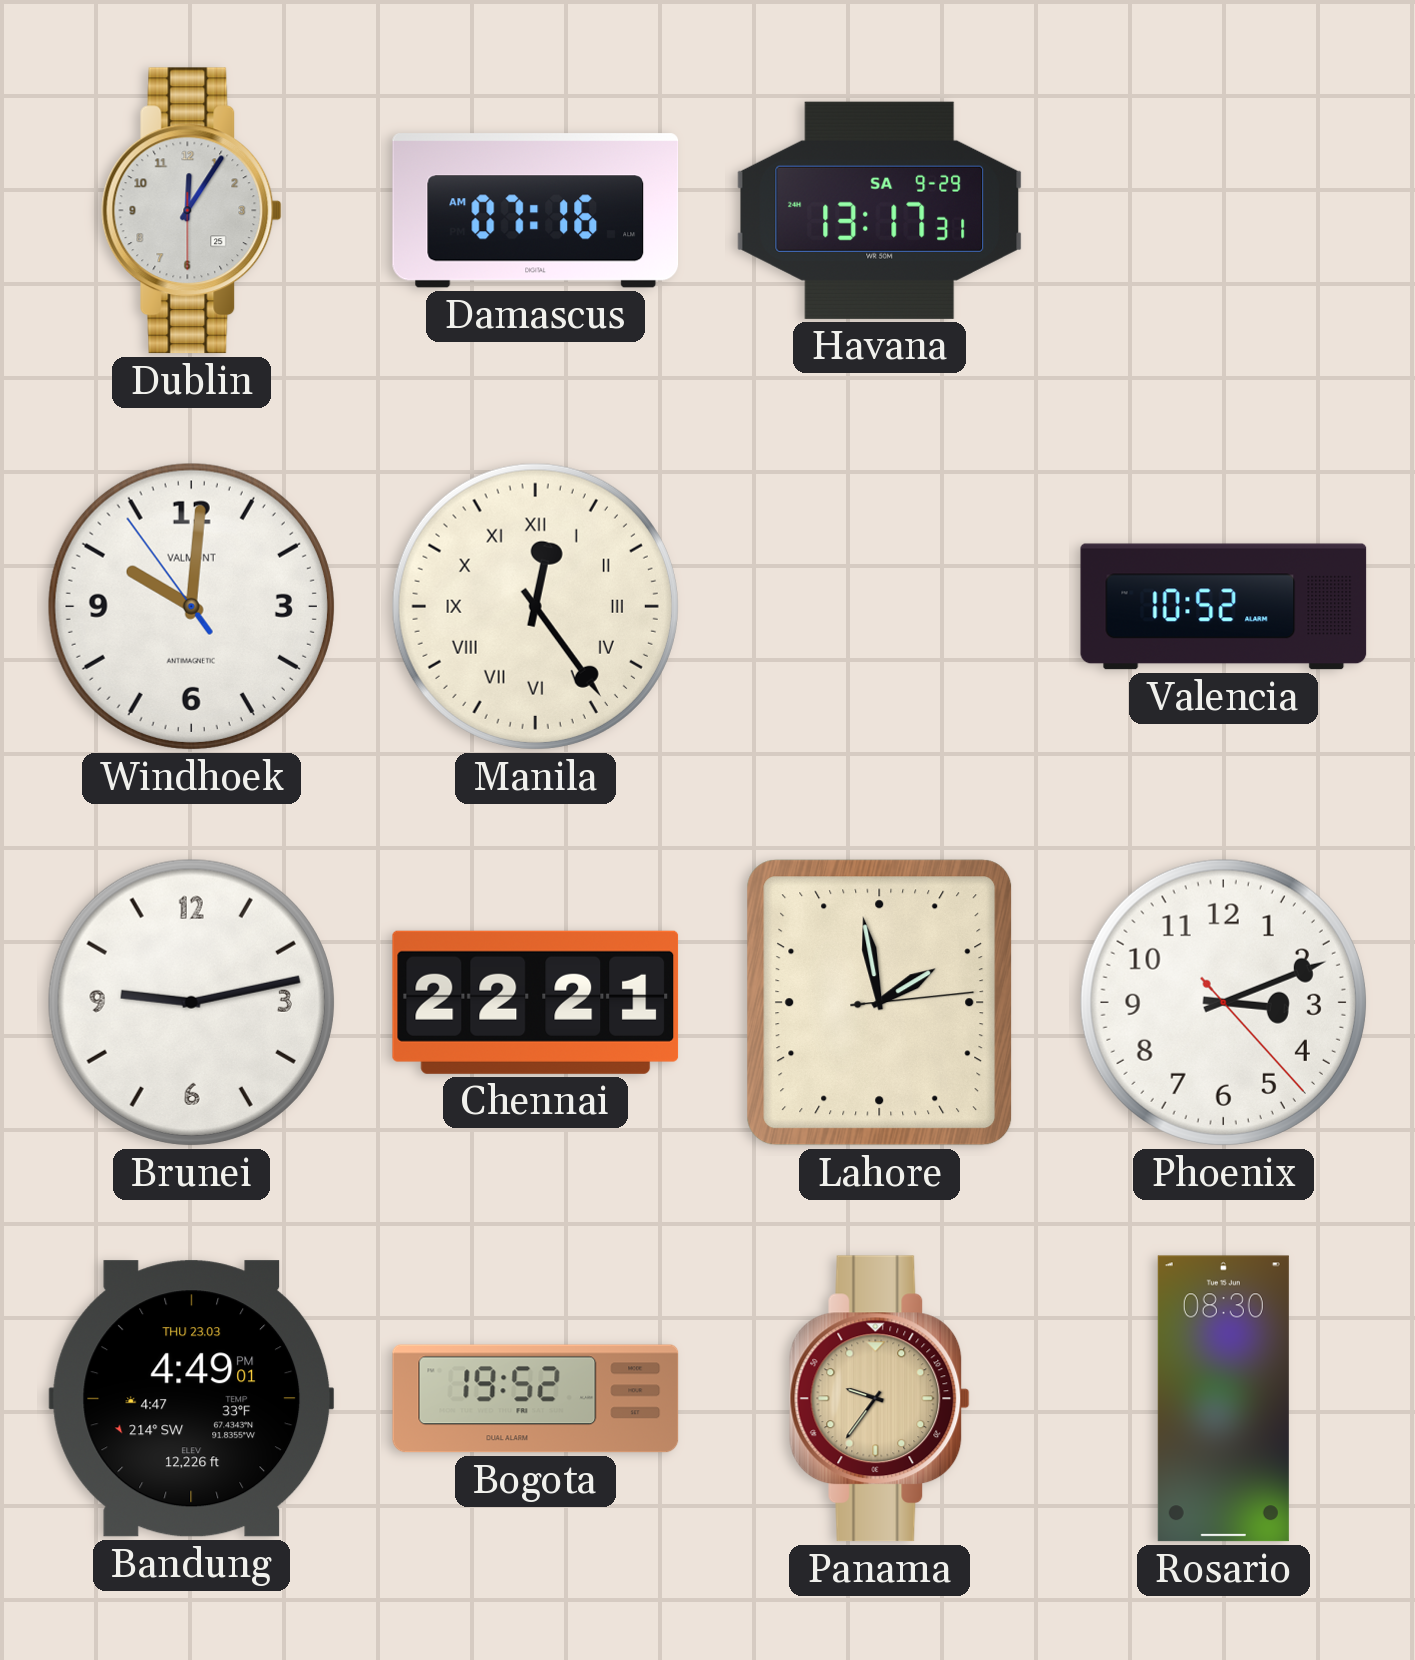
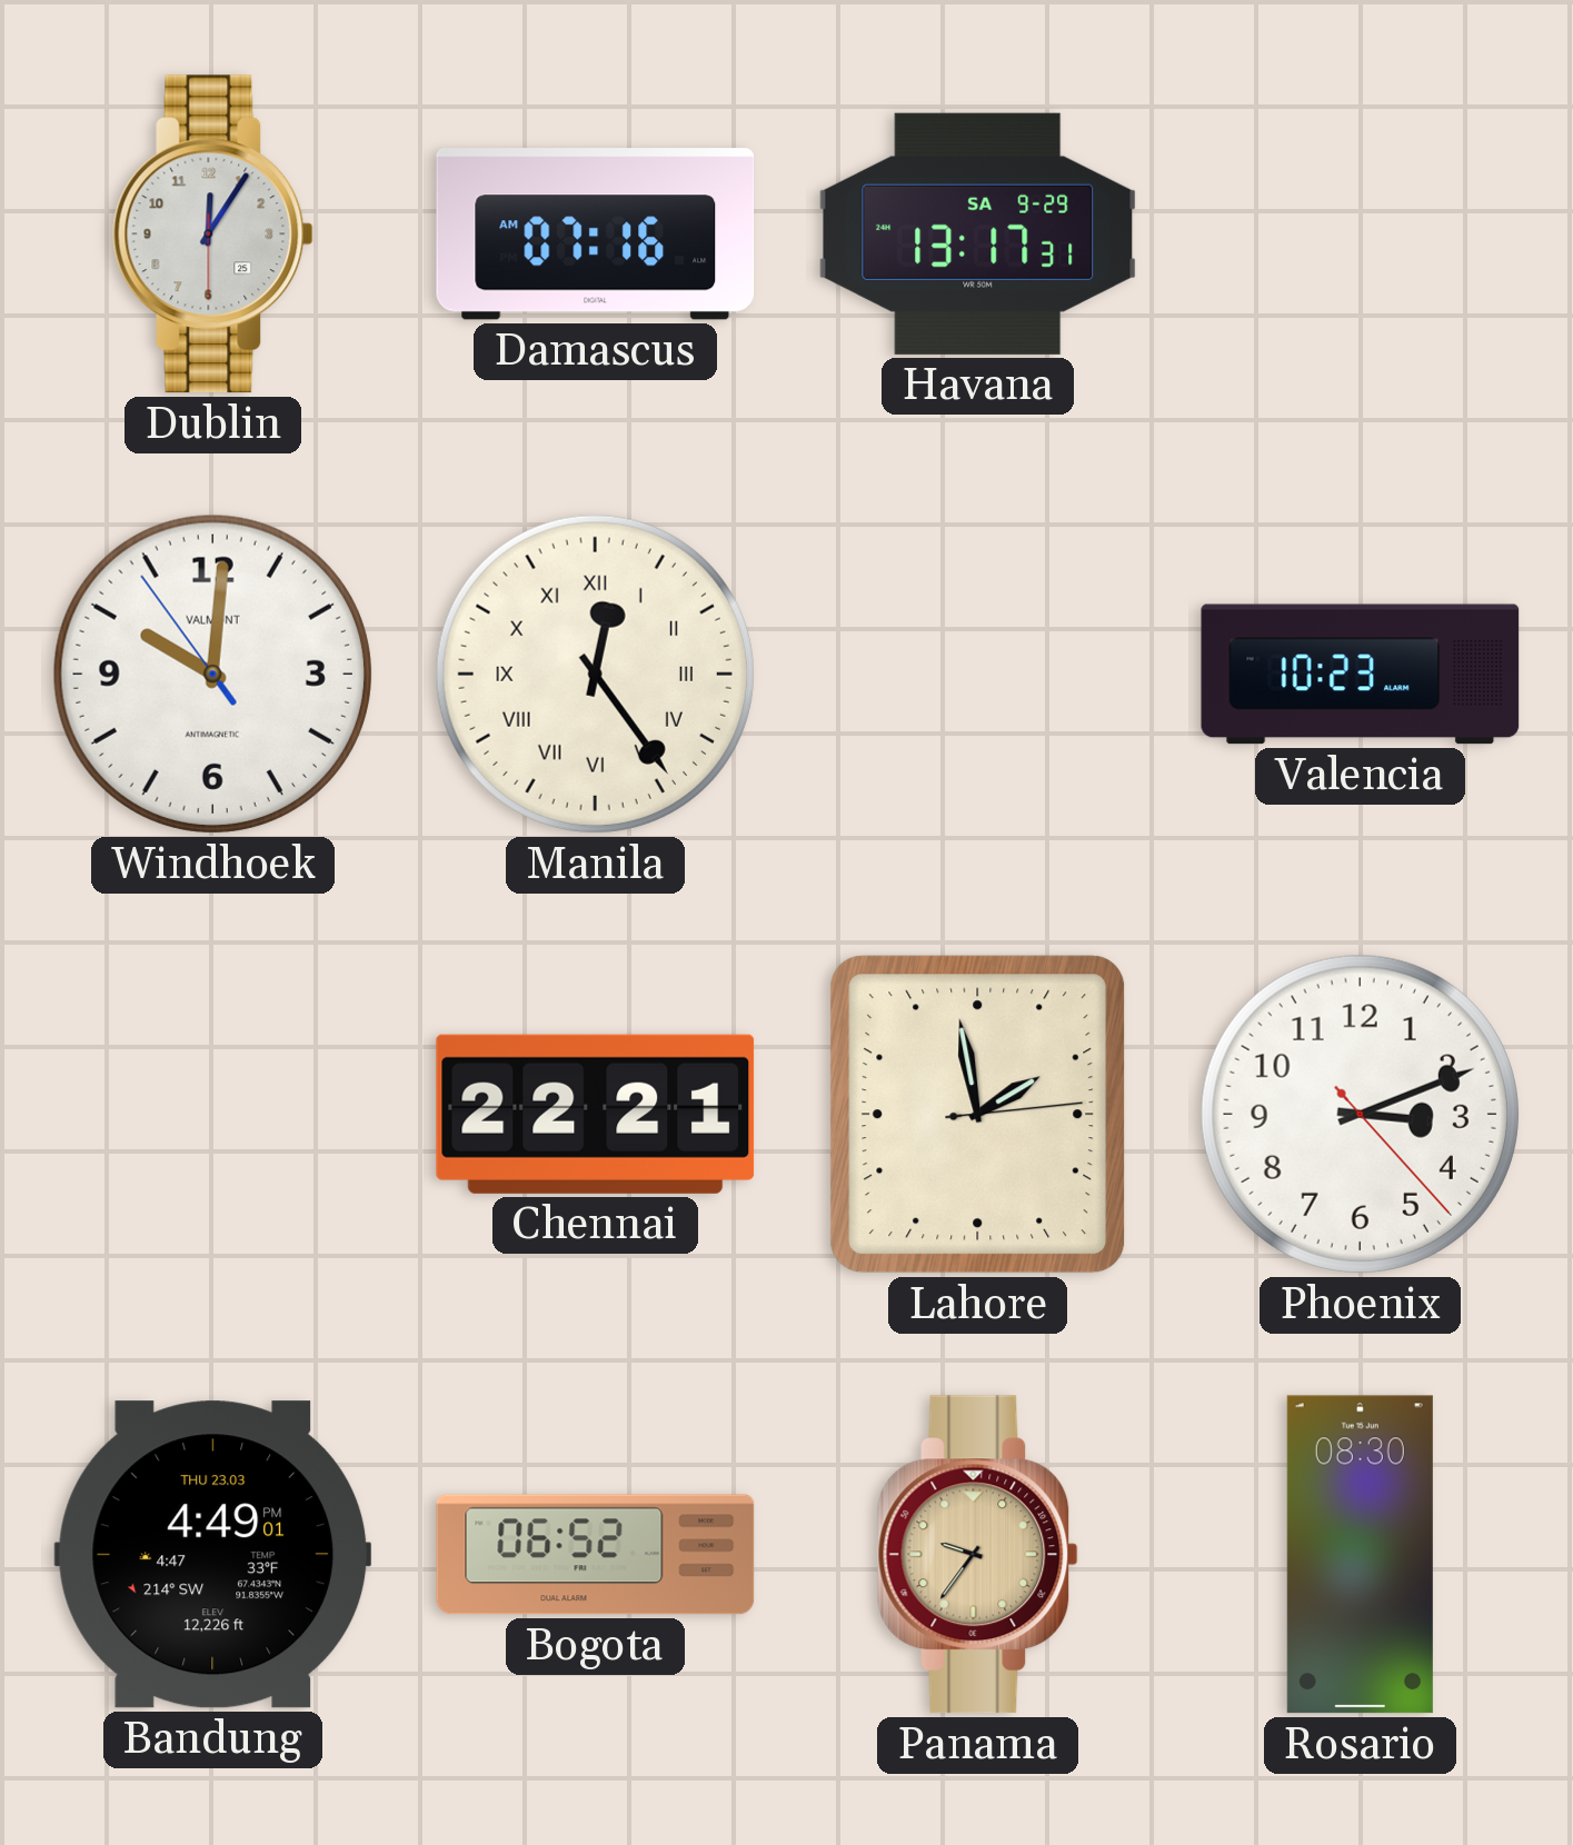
Valencia: 10:52 -> 10:23 (1361, 675)
Brunei: 9:13 -> none (191, 1002)
Bogota: 19:52 -> 06:52 (596, 1555)
